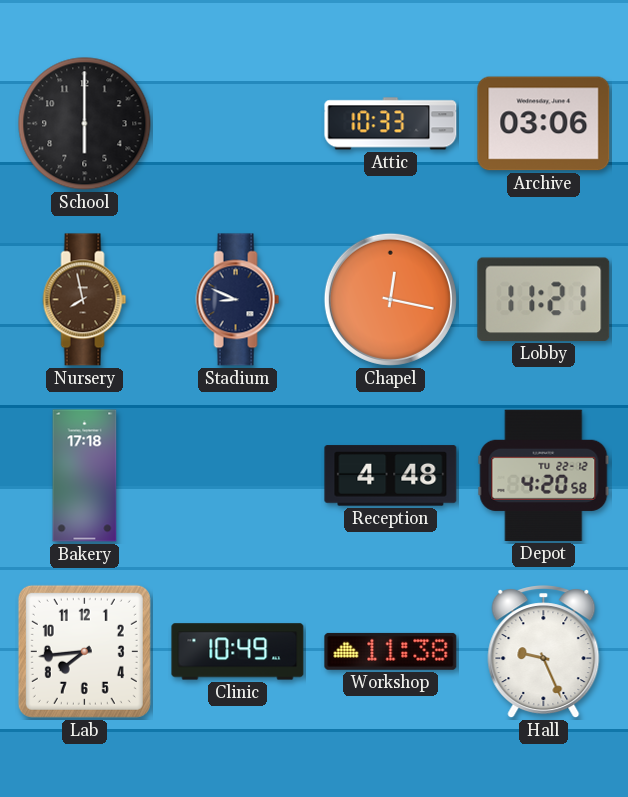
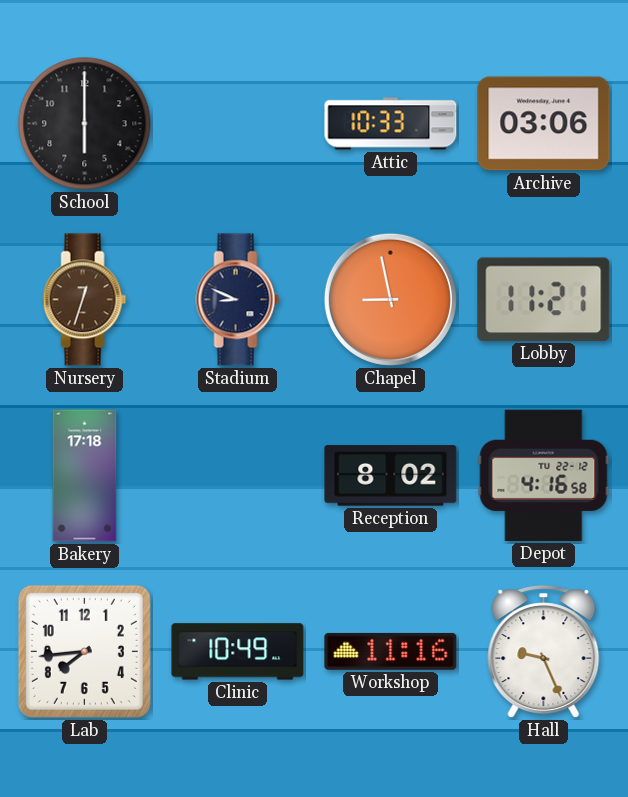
Nursery: 7:58 -> 12:33 (85, 300)
Chapel: 12:17 -> 8:58 (390, 299)
Reception: 4:48 -> 8:02 (391, 476)
Depot: 4:20 -> 4:16 (544, 475)
Workshop: 11:38 -> 11:16 (391, 651)
